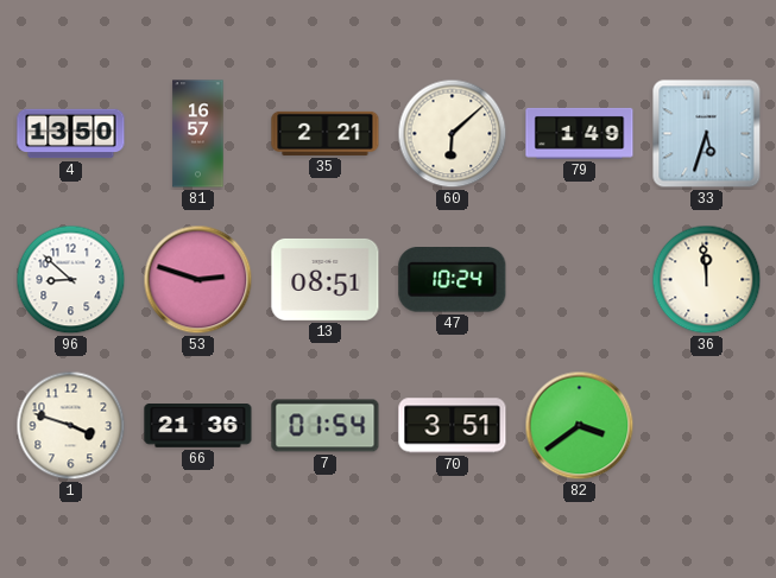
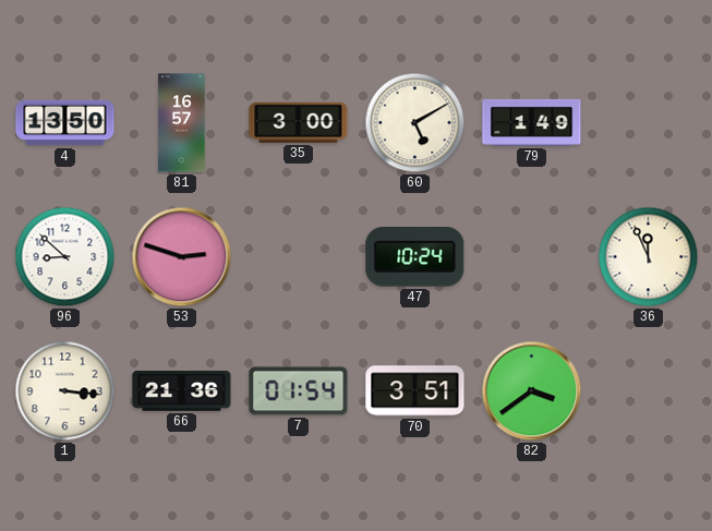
35: 2:21 -> 3:00 (299, 122)
60: 6:08 -> 5:10 (415, 123)
33: 5:33 -> none (707, 134)
13: 08:51 -> none (326, 279)
36: 11:59 -> 11:56 (649, 257)
1: 3:48 -> 3:16 (65, 391)
